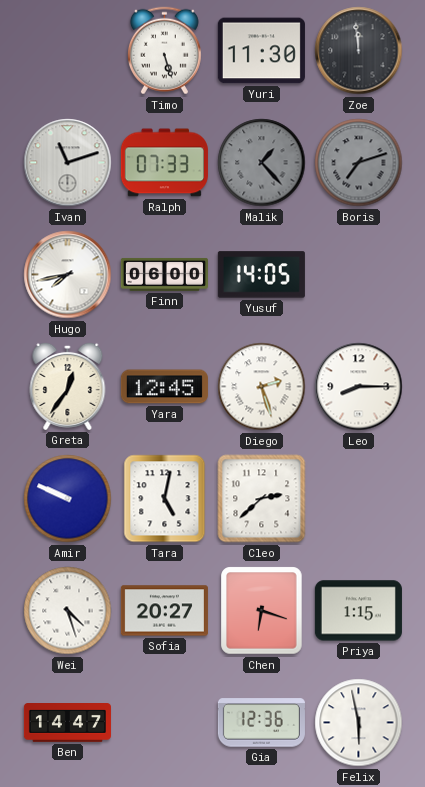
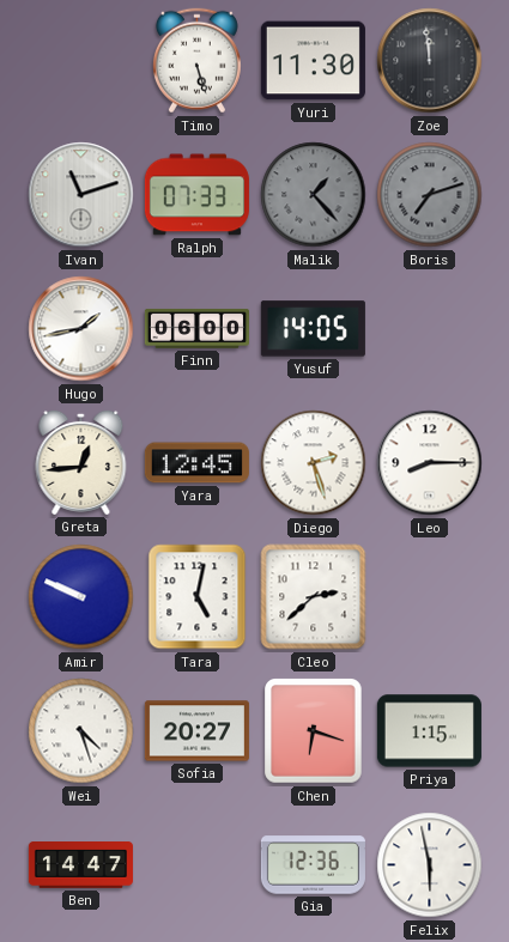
Hugo: 7:43 -> 1:43 (81, 329)
Greta: 12:36 -> 12:44 (81, 462)
